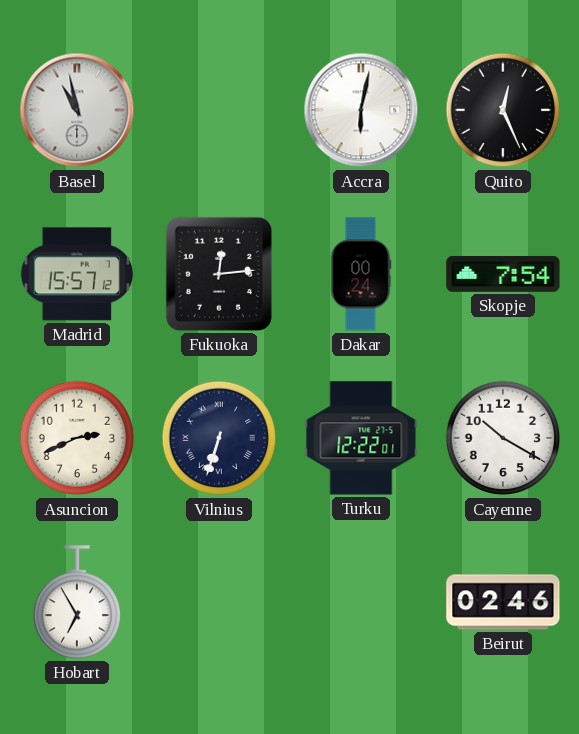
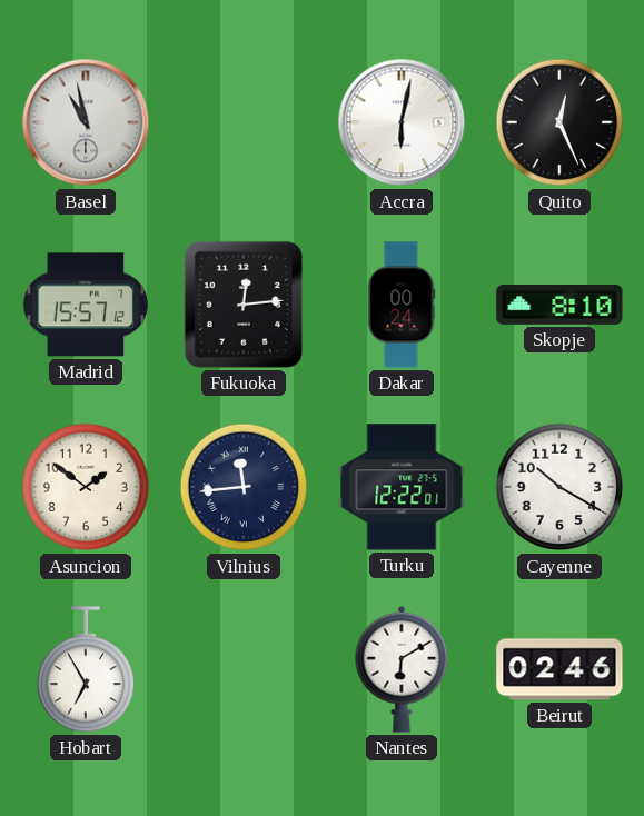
Skopje: 7:54 -> 8:10 (559, 305)
Asuncion: 2:41 -> 1:51 (86, 487)
Vilnius: 6:33 -> 11:44 (244, 487)
Nantes: none -> 6:10 (402, 669)
